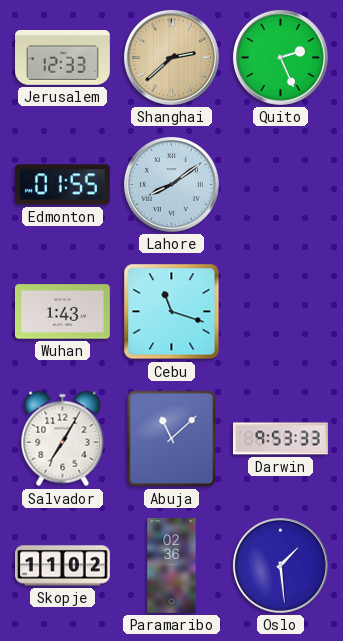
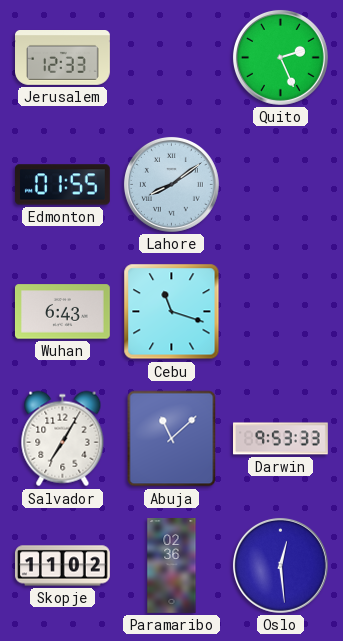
Shanghai: 2:38 -> none (171, 57)
Wuhan: 1:43 -> 6:43 (63, 312)
Oslo: 1:29 -> 12:29 (280, 565)
